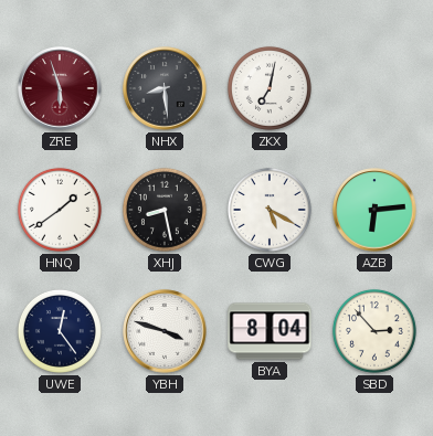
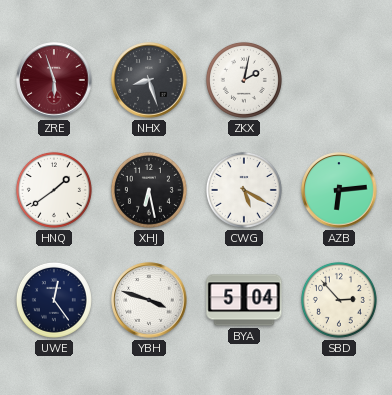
NHX: 8:29 -> 8:27 (149, 80)
ZKX: 7:02 -> 2:02 (244, 80)
XHJ: 8:28 -> 6:28 (149, 190)
BYA: 8:04 -> 5:04 (244, 300)
